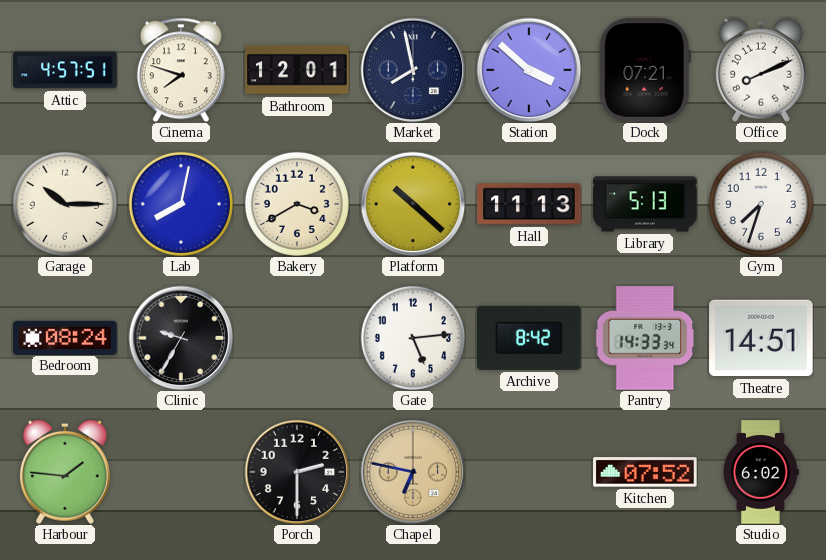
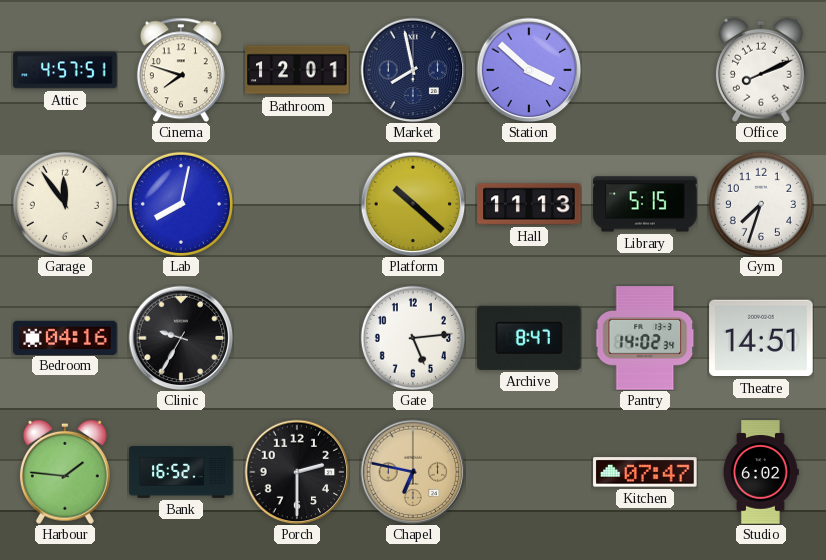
Dock: 07:21 -> none (645, 70)
Garage: 10:15 -> 11:54 (65, 204)
Bakery: 3:40 -> none (297, 204)
Library: 5:13 -> 5:15 (645, 204)
Bedroom: 08:24 -> 04:16 (65, 337)
Archive: 8:42 -> 8:47 (529, 338)
Pantry: 14:33 -> 14:02 (645, 338)
Bank: none -> 16:52 (181, 472)
Kitchen: 07:52 -> 07:47 (645, 472)
